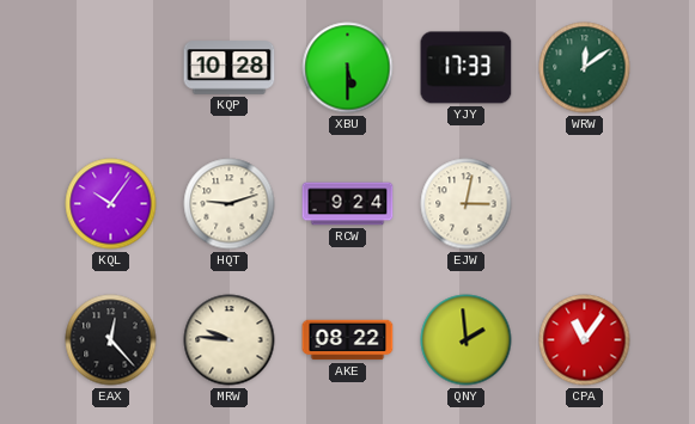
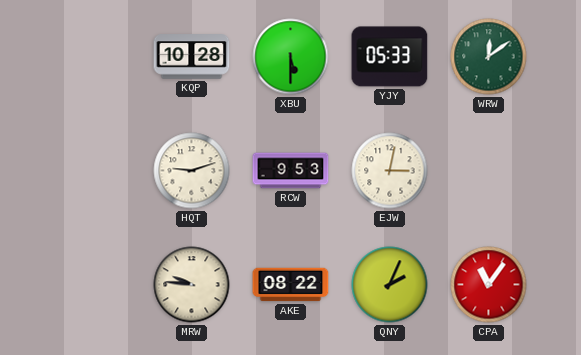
YJY: 17:33 -> 05:33 (390, 57)
KQL: 10:06 -> none (111, 204)
RCW: 9:24 -> 9:53 (291, 171)
EAX: 12:23 -> none (111, 340)
QNY: 1:59 -> 2:04 (390, 285)
